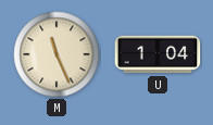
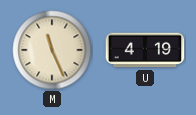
U: 1:04 -> 4:19 (145, 50)
